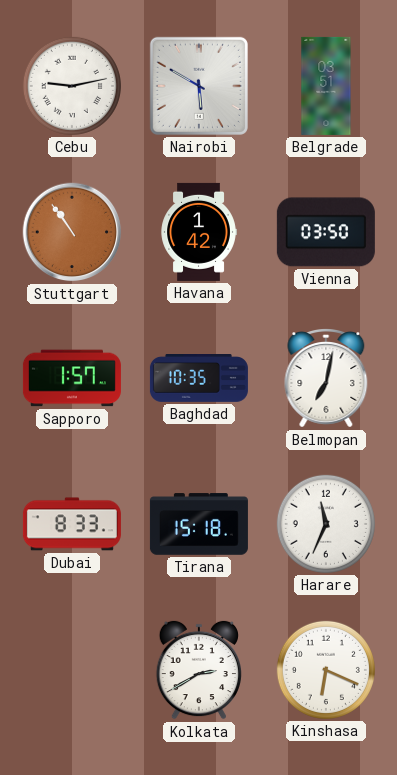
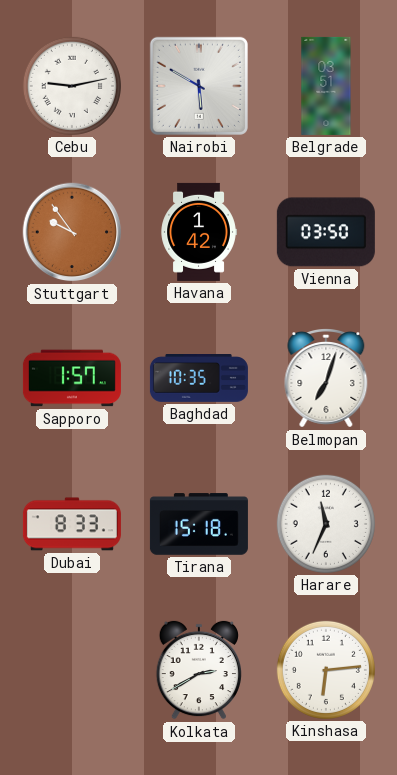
Stuttgart: 10:54 -> 9:54 (72, 232)
Belmopan: 7:02 -> 7:03 (326, 379)
Kinshasa: 6:19 -> 6:14 (326, 670)
